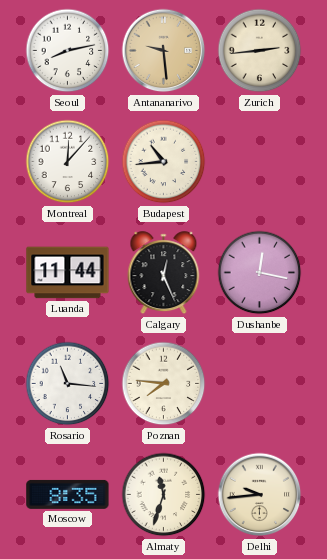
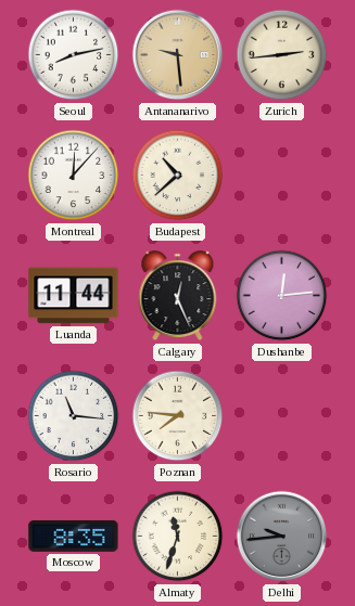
Budapest: 10:44 -> 10:38 (178, 176)
Dushanbe: 12:17 -> 12:14 (282, 296)
Delhi dial: cream -> grey (282, 537)
